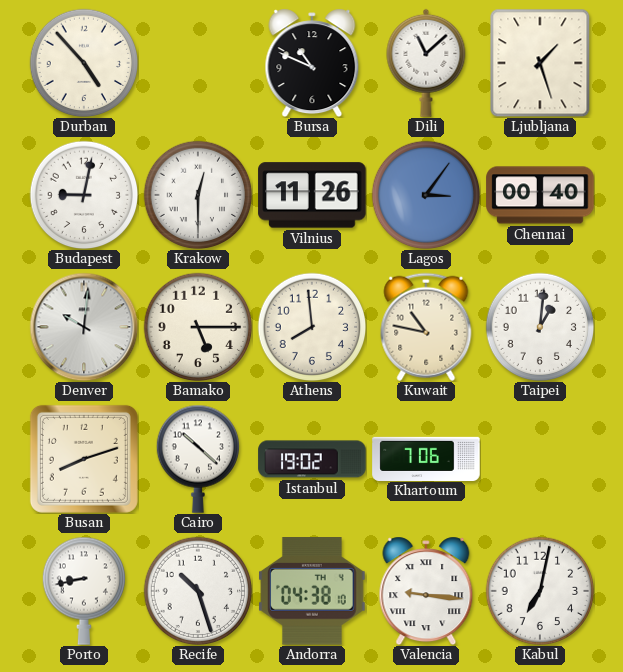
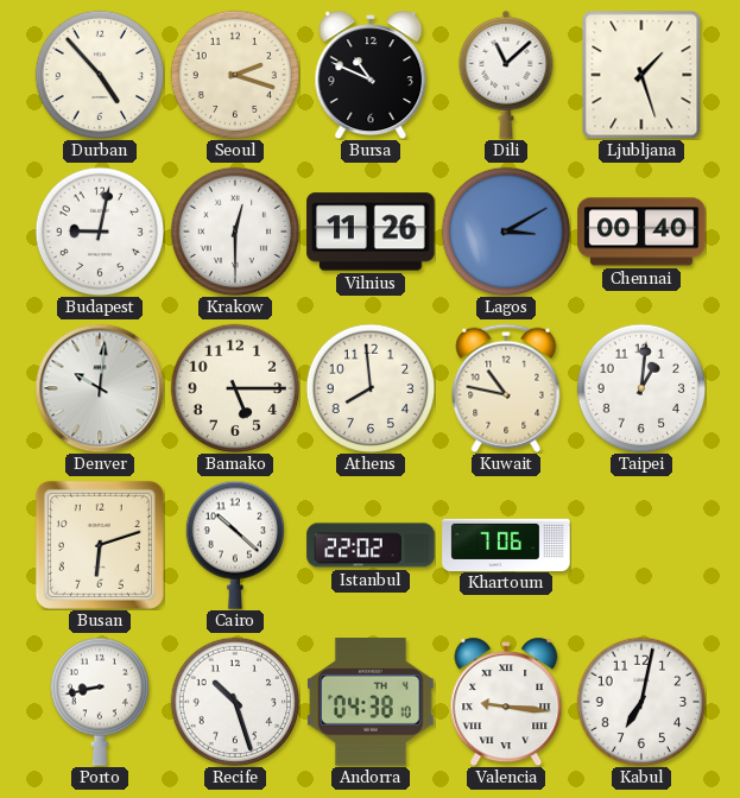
Seoul: none -> 2:18 (235, 75)
Lagos: 3:06 -> 3:10 (506, 232)
Busan: 8:12 -> 6:12 (100, 545)
Istanbul: 19:02 -> 22:02 (371, 545)
